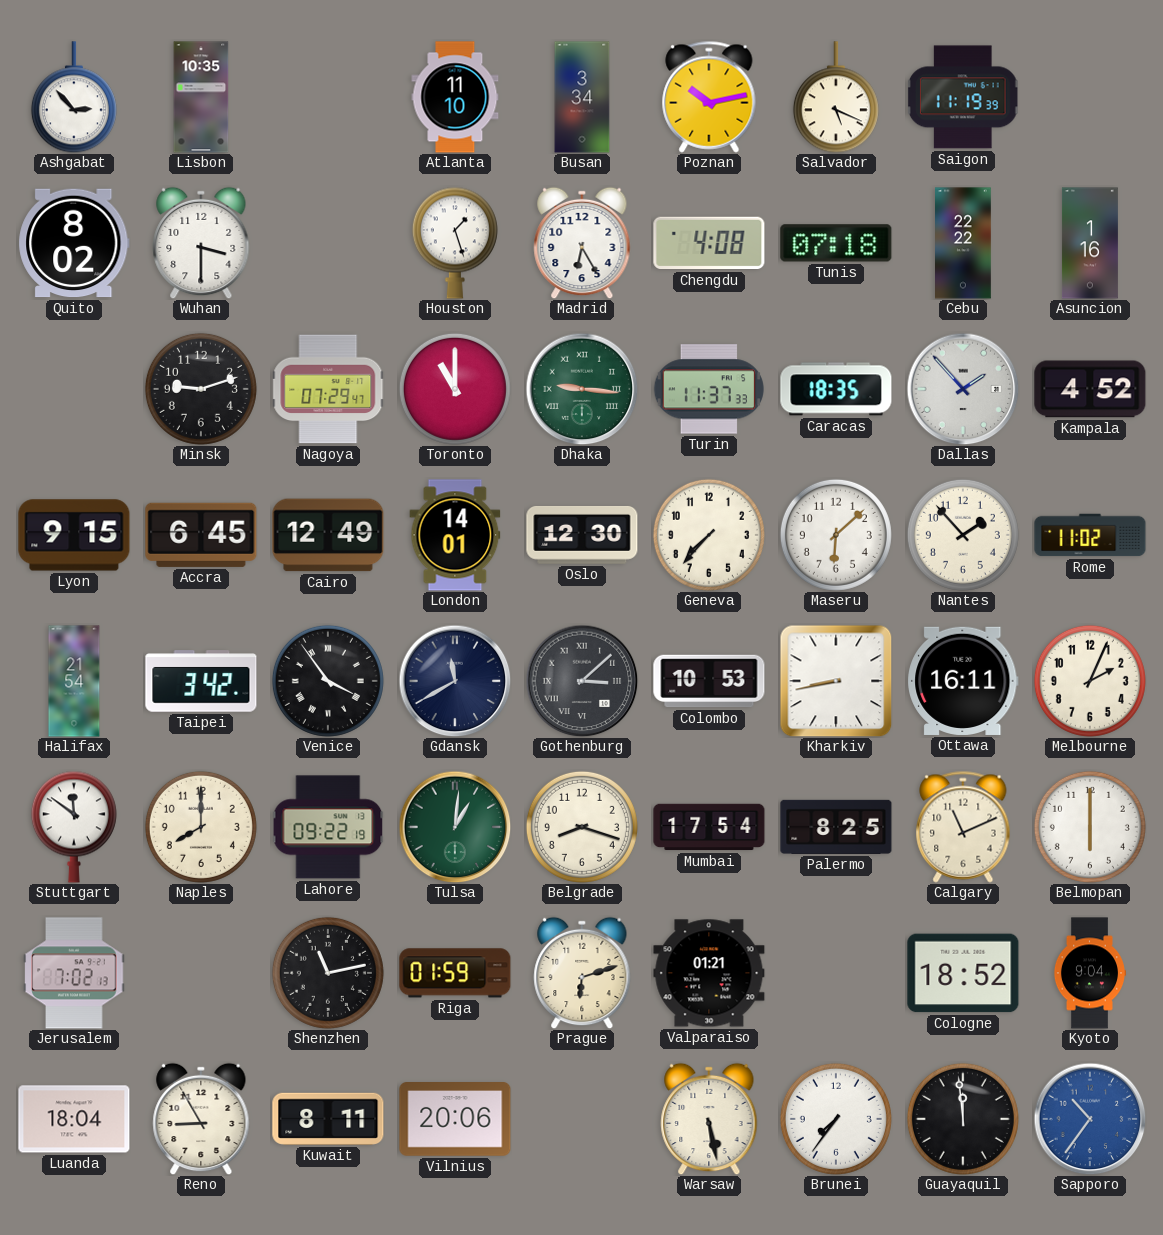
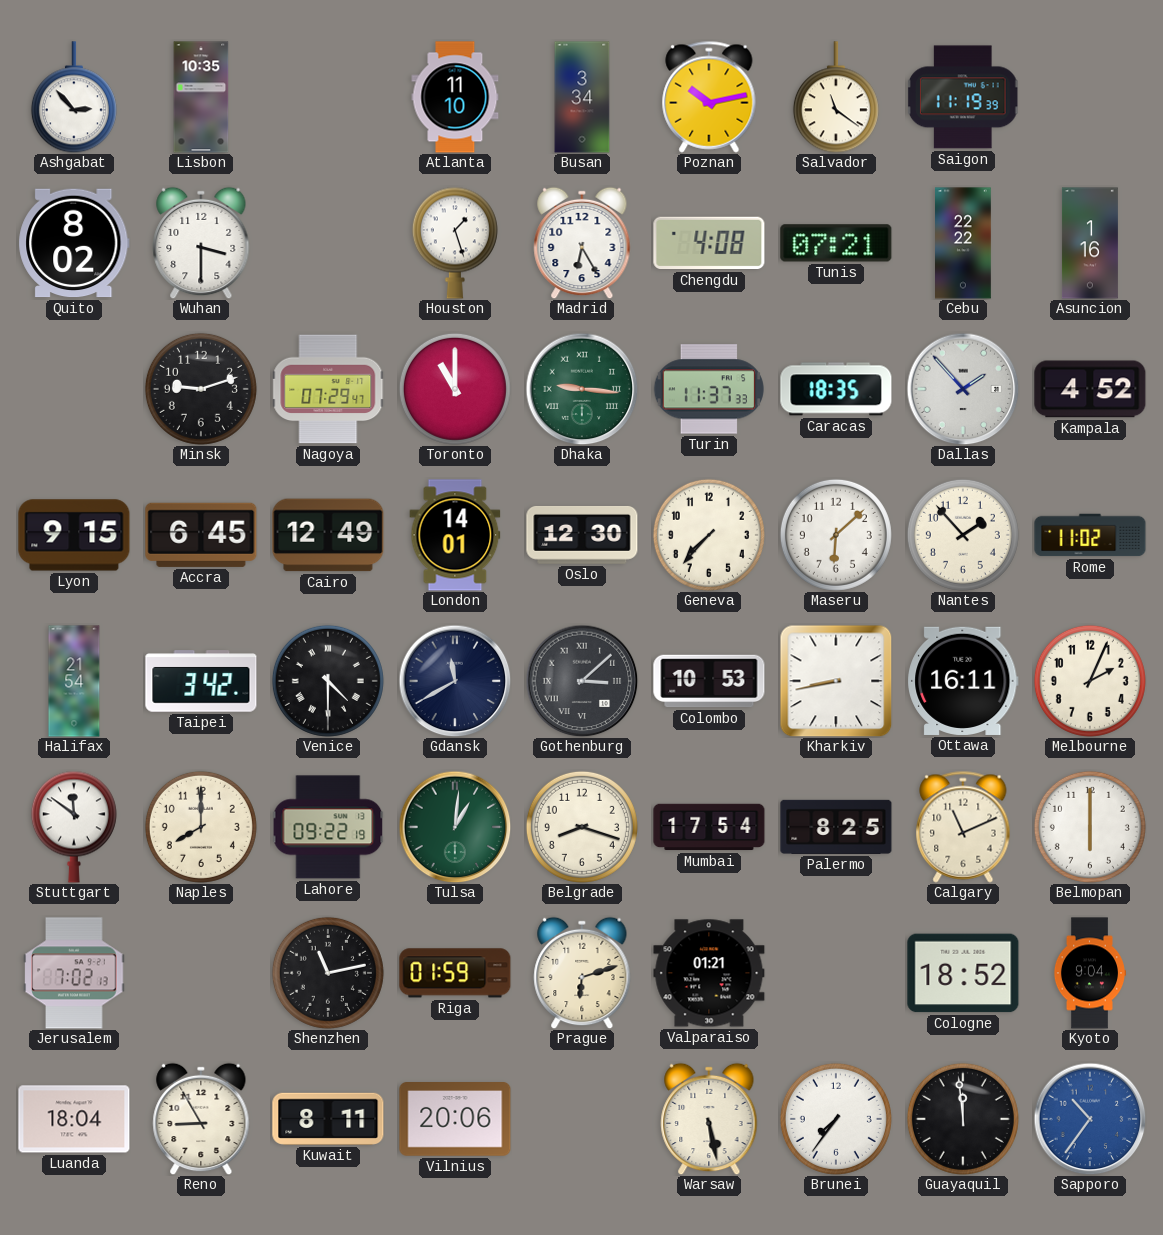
Salvador: 5:19 -> 11:21 (836, 97)
Tunis: 07:18 -> 07:21 (836, 243)
Venice: 3:54 -> 4:30 (328, 681)
